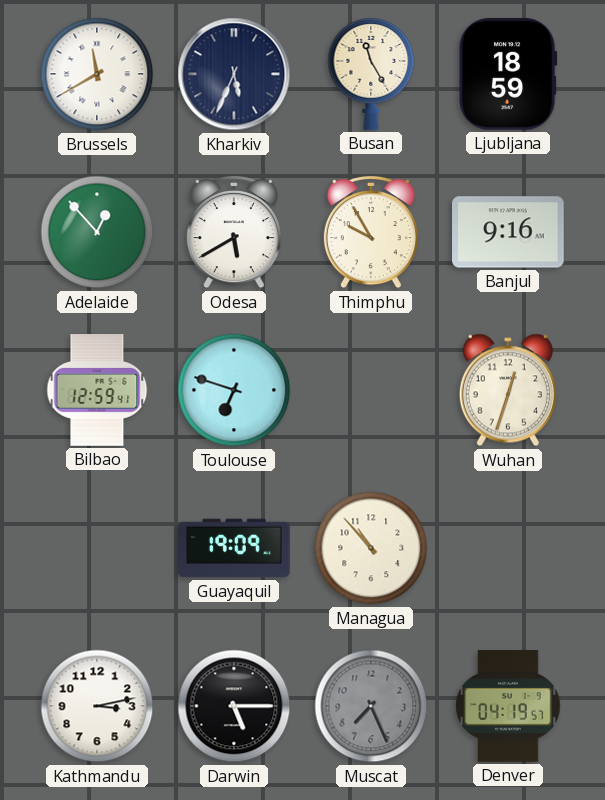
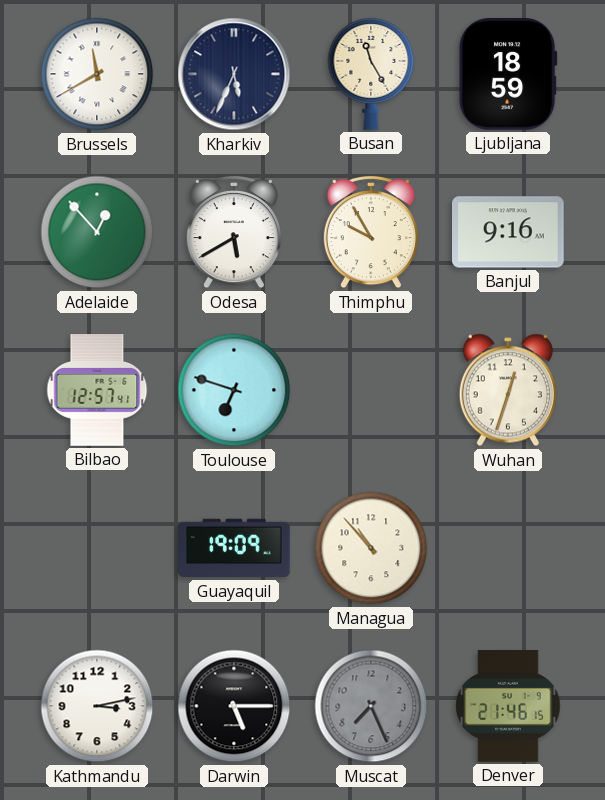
Bilbao: 12:59 -> 12:57 (97, 390)
Denver: 04:19 -> 21:46 (508, 706)
